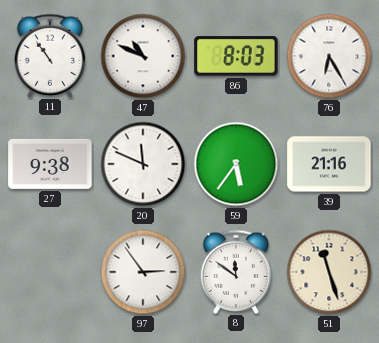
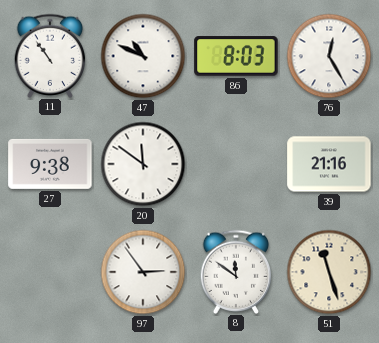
76: 6:25 -> 12:25 (329, 56)
20: 11:49 -> 11:51 (143, 164)
59: 5:36 -> none (236, 164)
